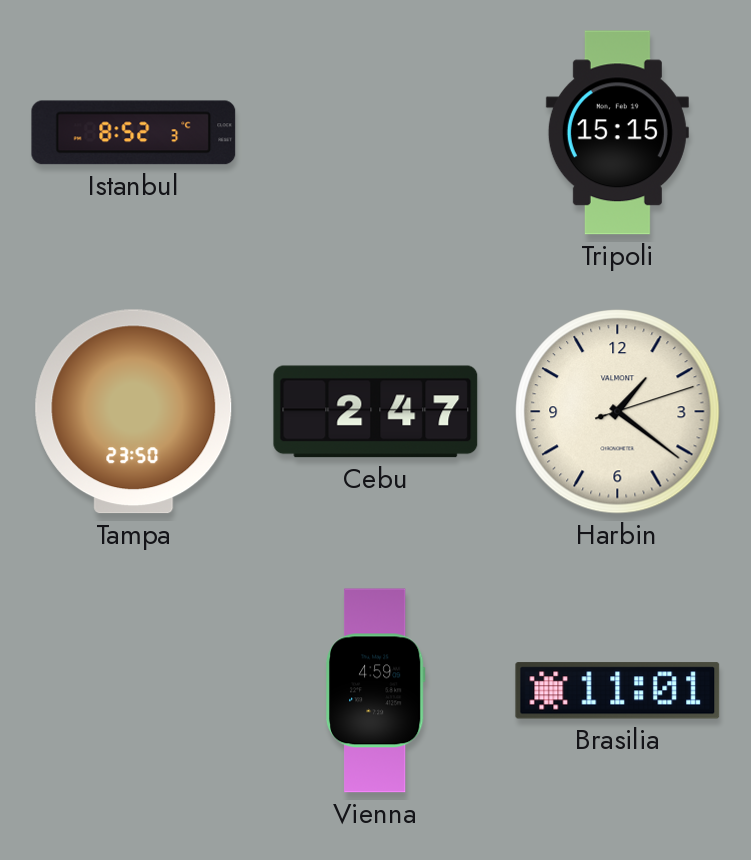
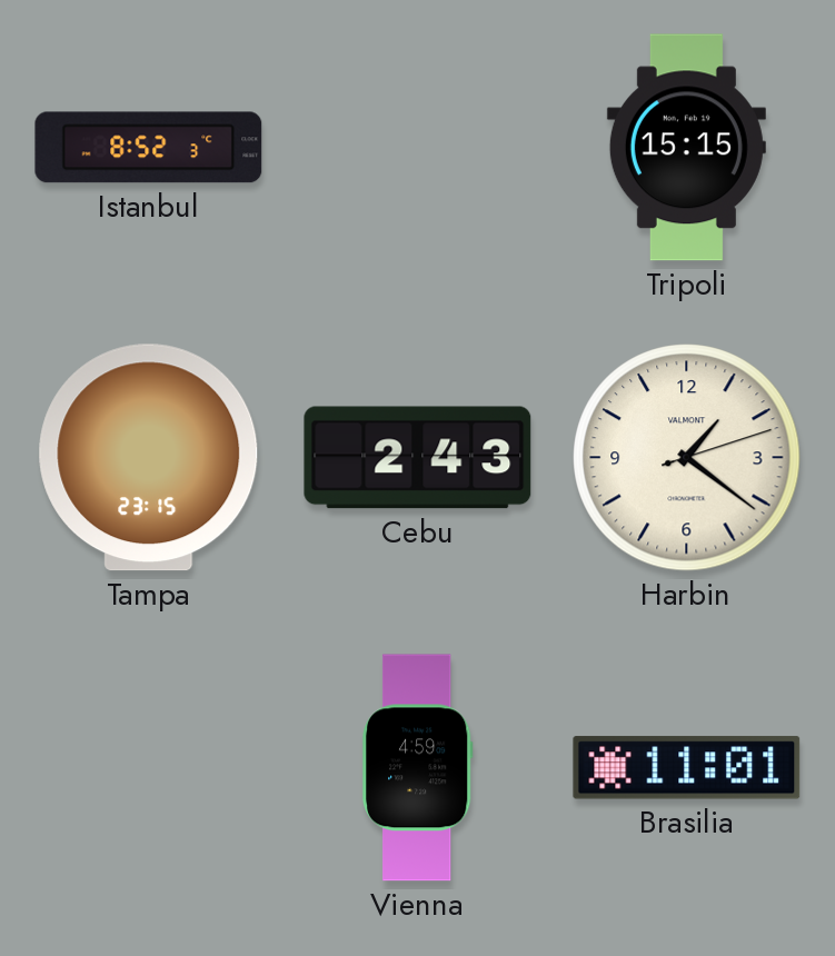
Tampa: 23:50 -> 23:15 (149, 458)
Cebu: 2:47 -> 2:43 (418, 458)
